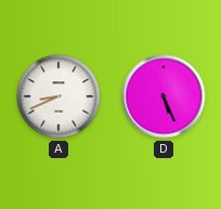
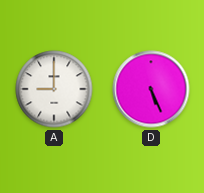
A: 8:41 -> 9:00 (54, 89)
